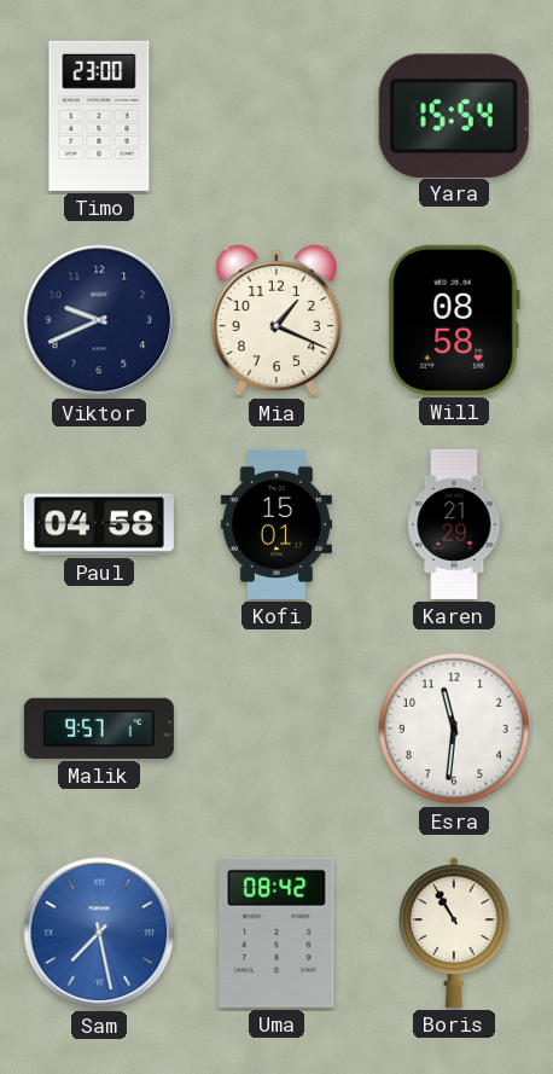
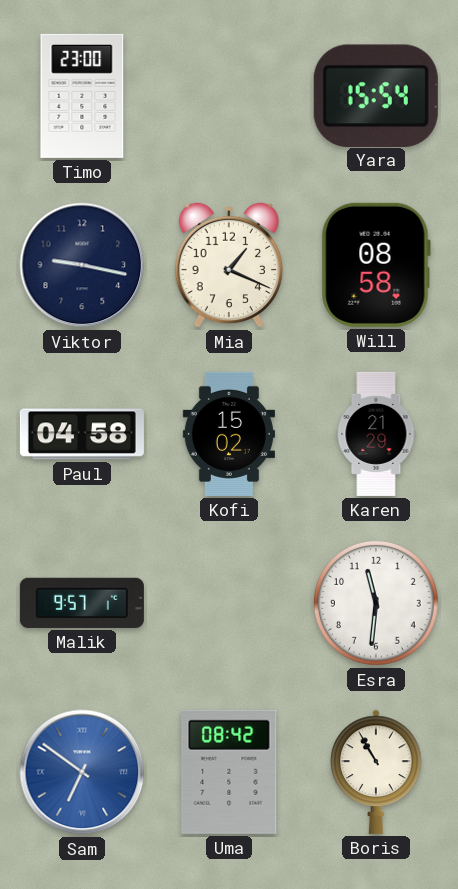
Viktor: 9:41 -> 9:17 (82, 265)
Kofi: 15:01 -> 15:02 (229, 434)
Sam: 7:28 -> 6:51 (82, 772)
